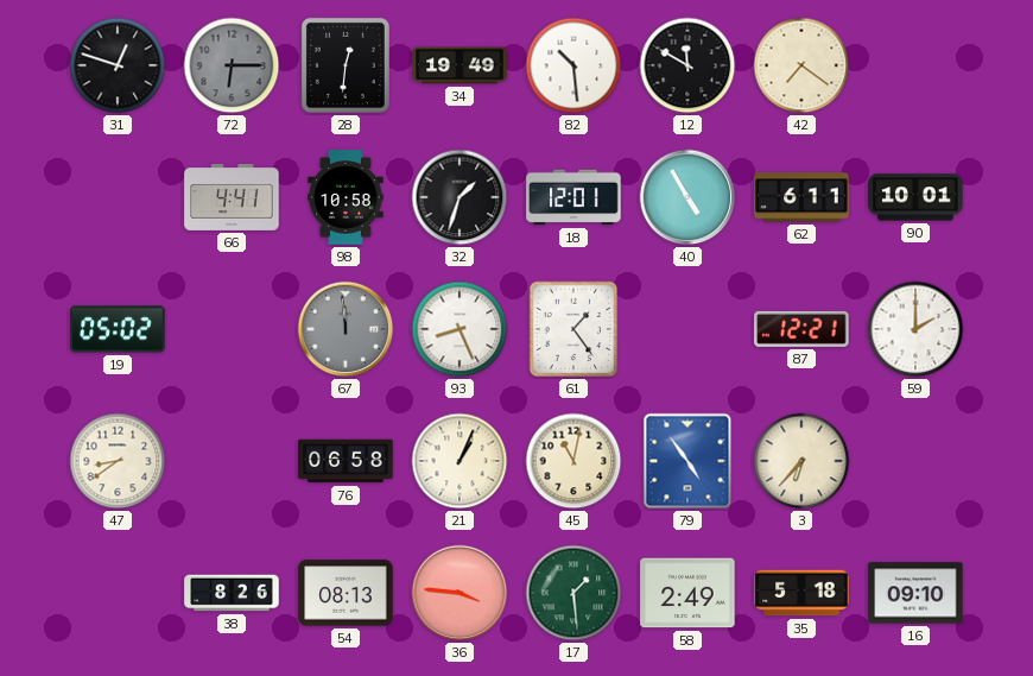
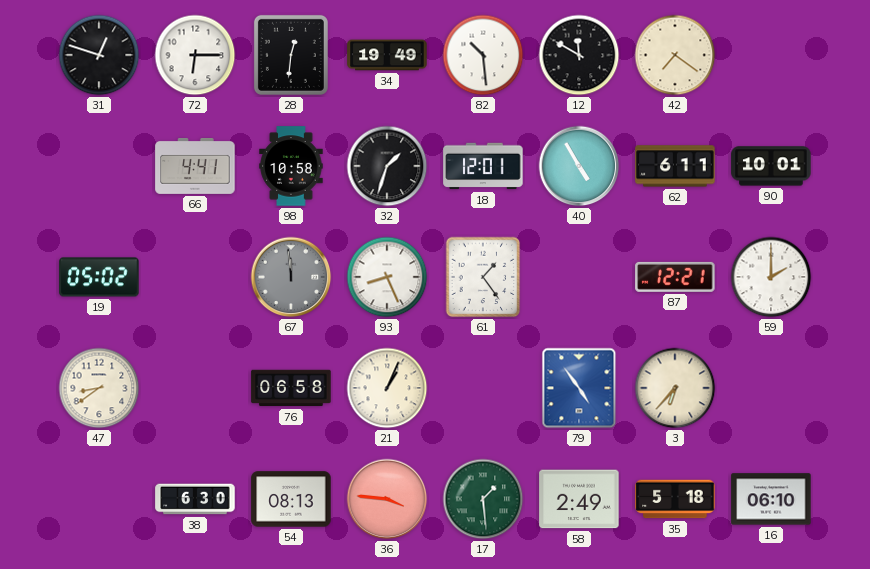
72 dial: grey -> white (195, 55)
45: 11:02 -> none (573, 461)
38: 8:26 -> 6:30 (195, 499)
16: 09:10 -> 06:10 (771, 499)
